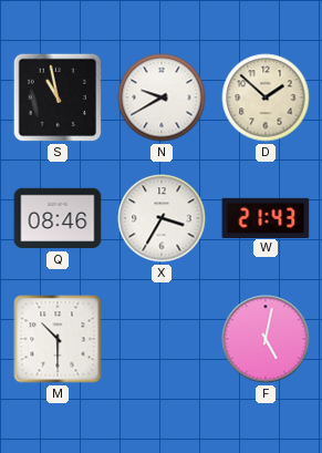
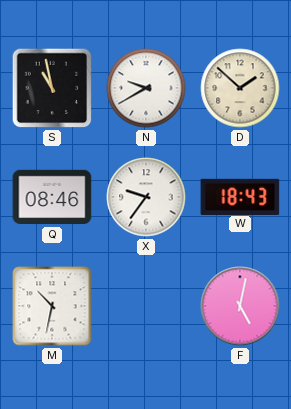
X: 3:35 -> 9:36 (146, 197)
W: 21:43 -> 18:43 (240, 196)
M: 10:30 -> 10:32 (52, 306)
